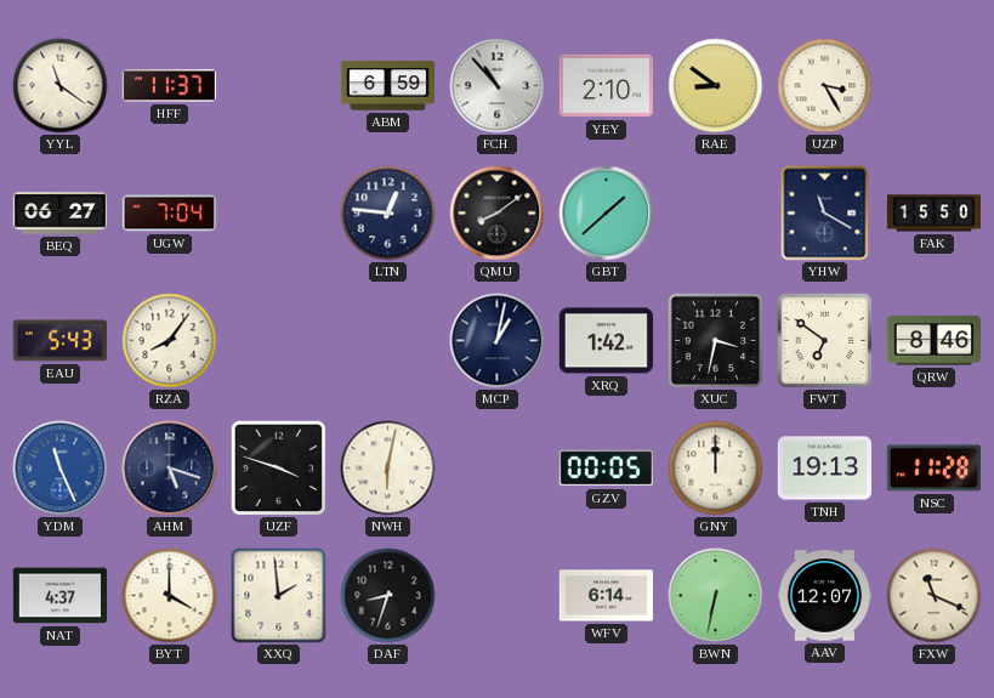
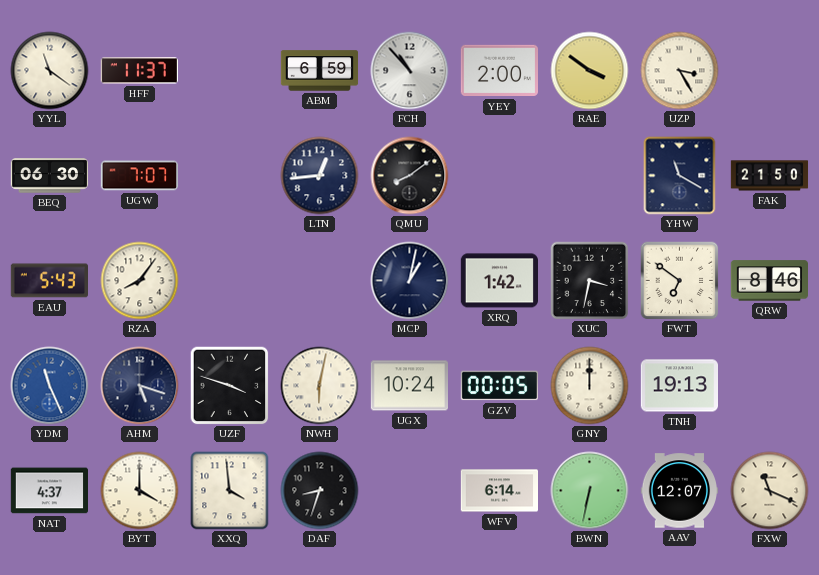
YEY: 2:10 -> 2:00 (499, 71)
RAE: 8:51 -> 3:51 (590, 71)
BEQ: 06:27 -> 06:30 (50, 176)
UGW: 7:04 -> 7:07 (139, 176)
LTN: 12:46 -> 12:44 (320, 176)
GBT: 1:38 -> none (607, 214)
FAK: 15:50 -> 21:50 (770, 176)
UGX: none -> 10:24 (409, 386)
NSC: 11:28 -> none (933, 469)
XXQ: 1:59 -> 3:59 (230, 491)
